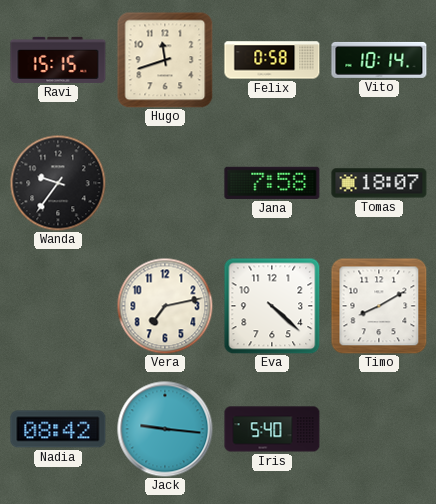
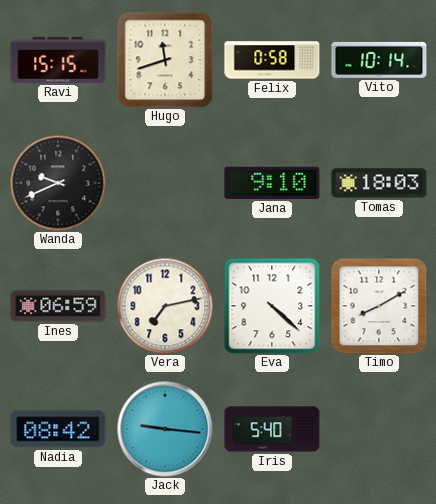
Wanda: 9:36 -> 9:41 (58, 183)
Jana: 7:58 -> 9:10 (272, 183)
Tomas: 18:07 -> 18:03 (379, 183)
Ines: none -> 06:59 (58, 306)
